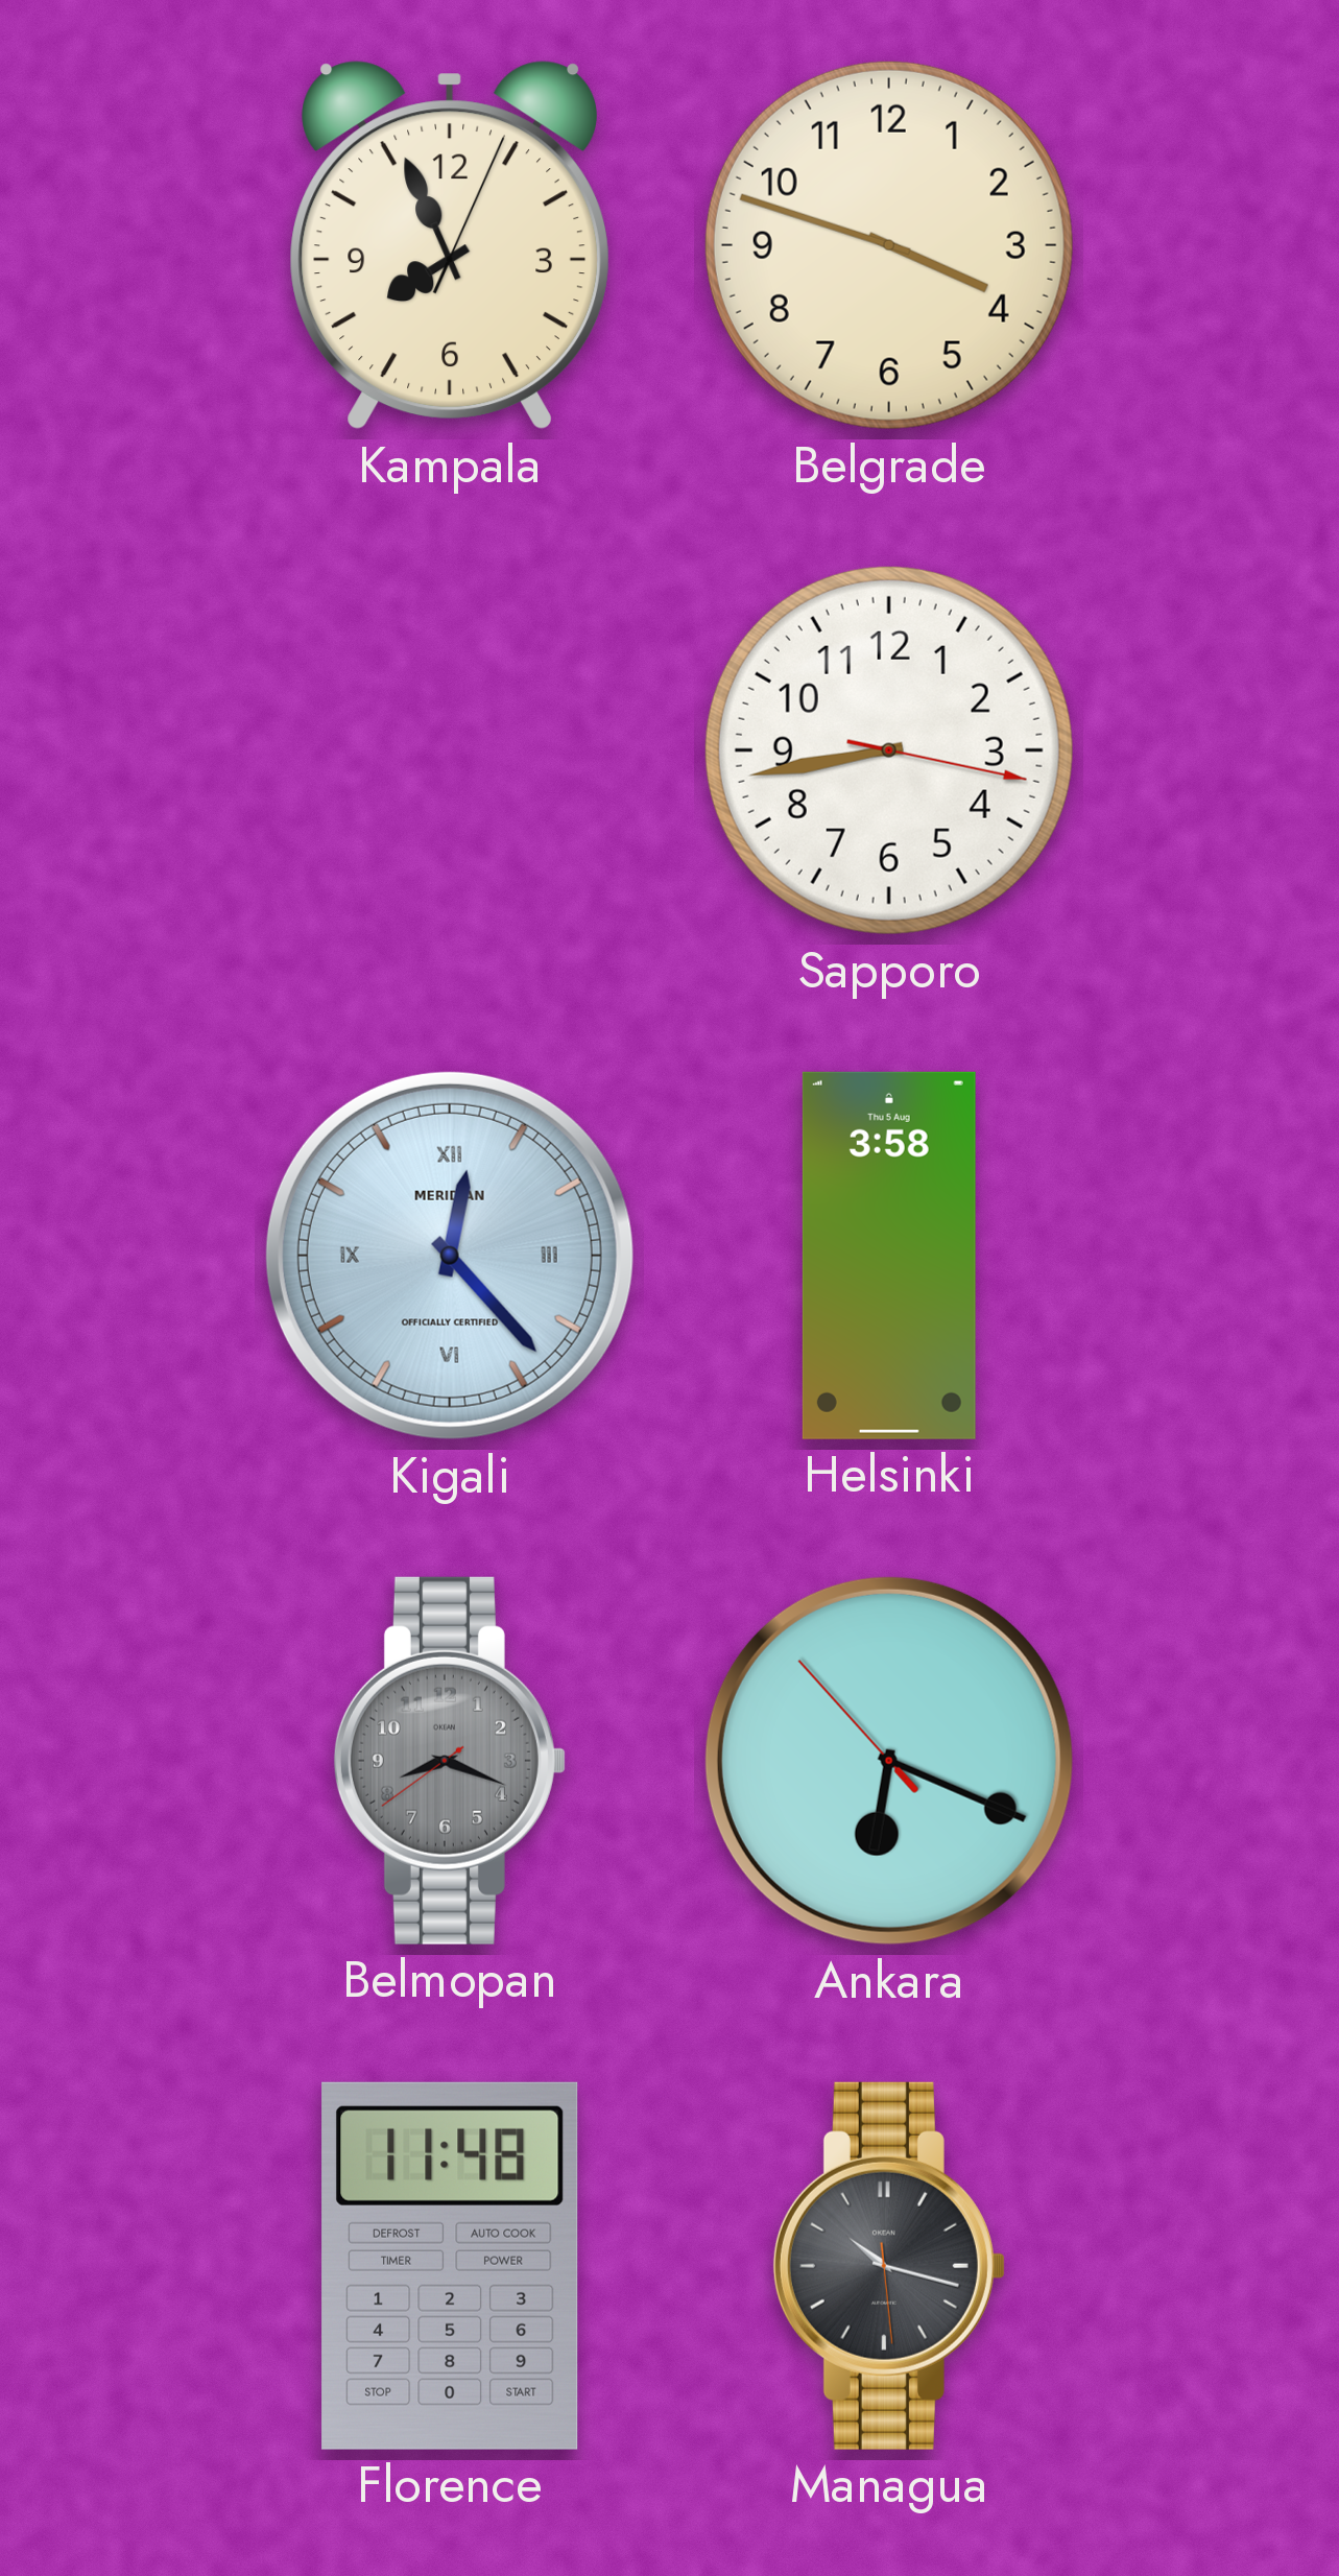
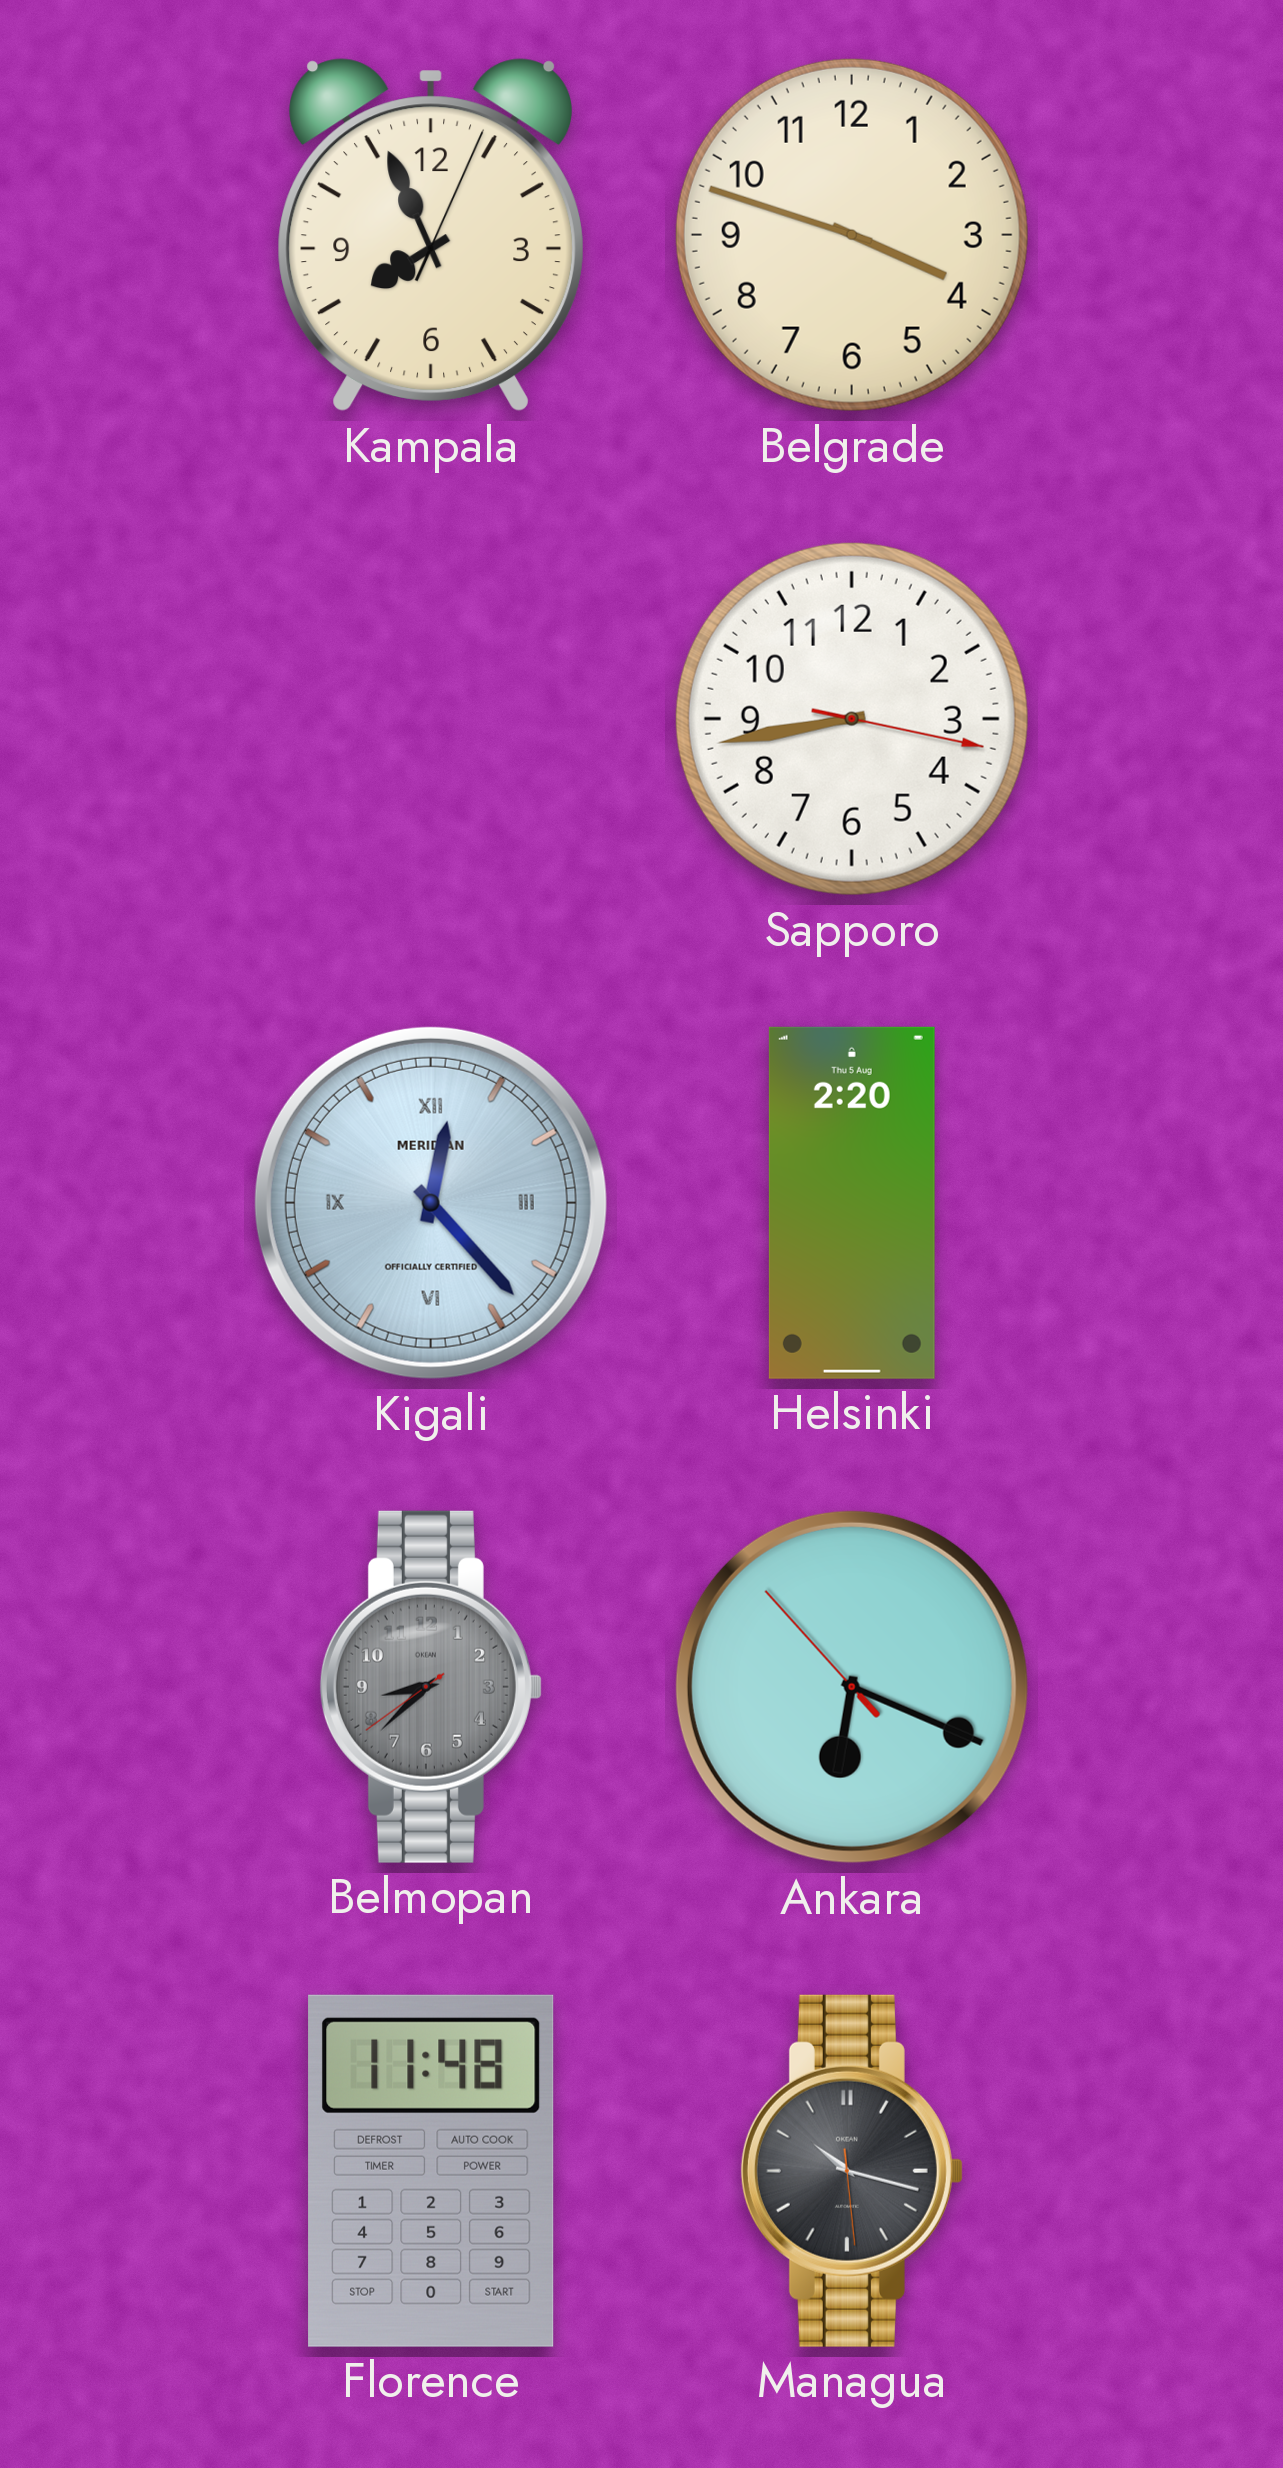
Helsinki: 3:58 -> 2:20 (852, 1203)
Belmopan: 8:18 -> 8:37 (431, 1687)
